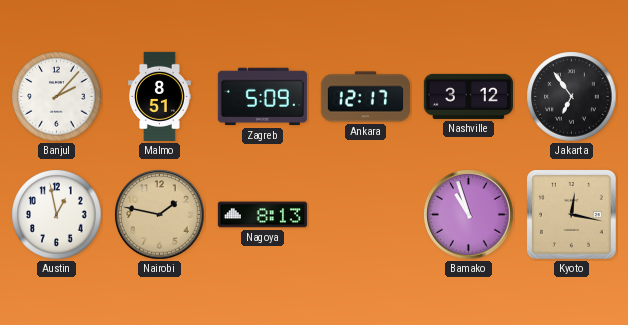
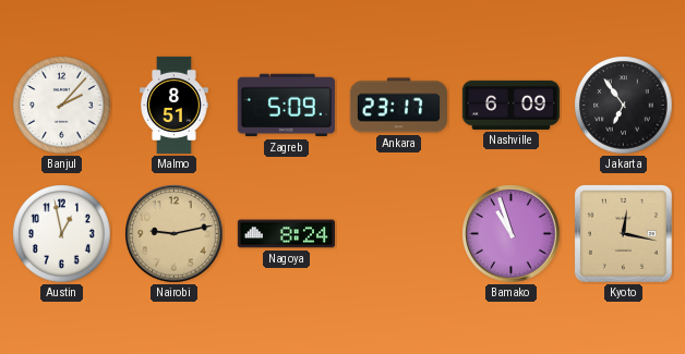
Ankara: 12:17 -> 23:17 (398, 106)
Nashville: 3:12 -> 6:09 (510, 105)
Nairobi: 1:47 -> 9:13 (175, 234)
Nagoya: 8:13 -> 8:24 (286, 234)
